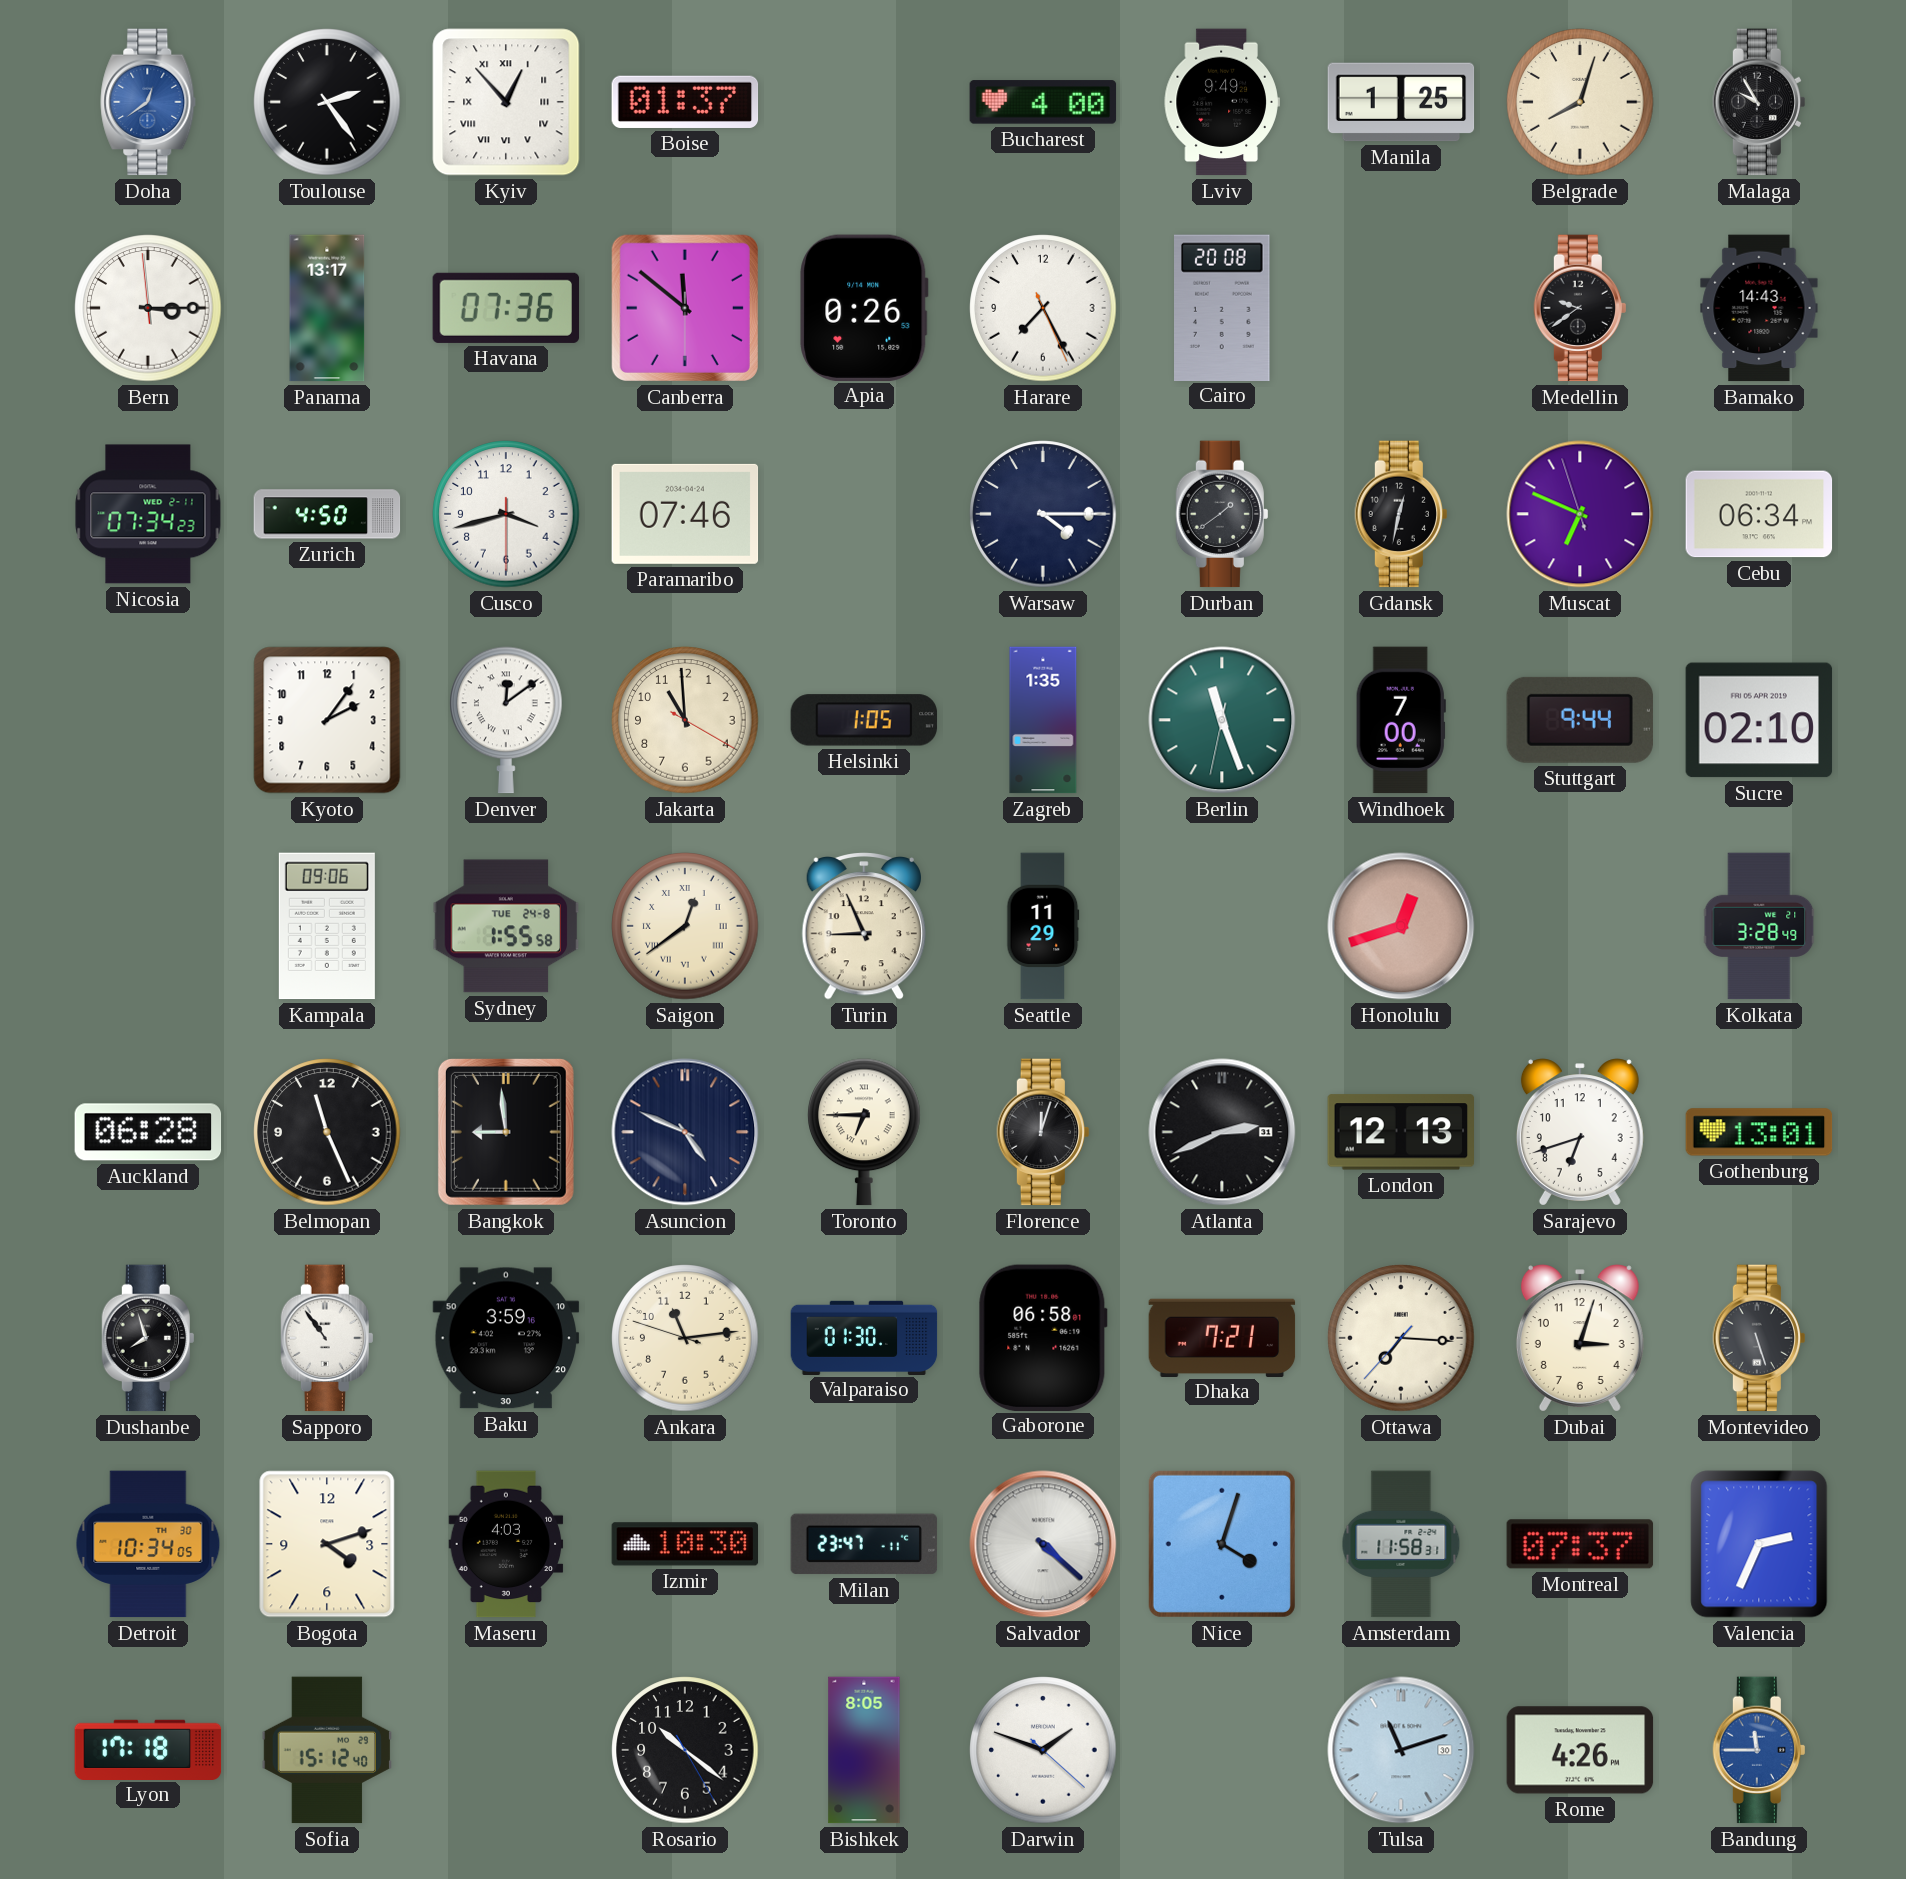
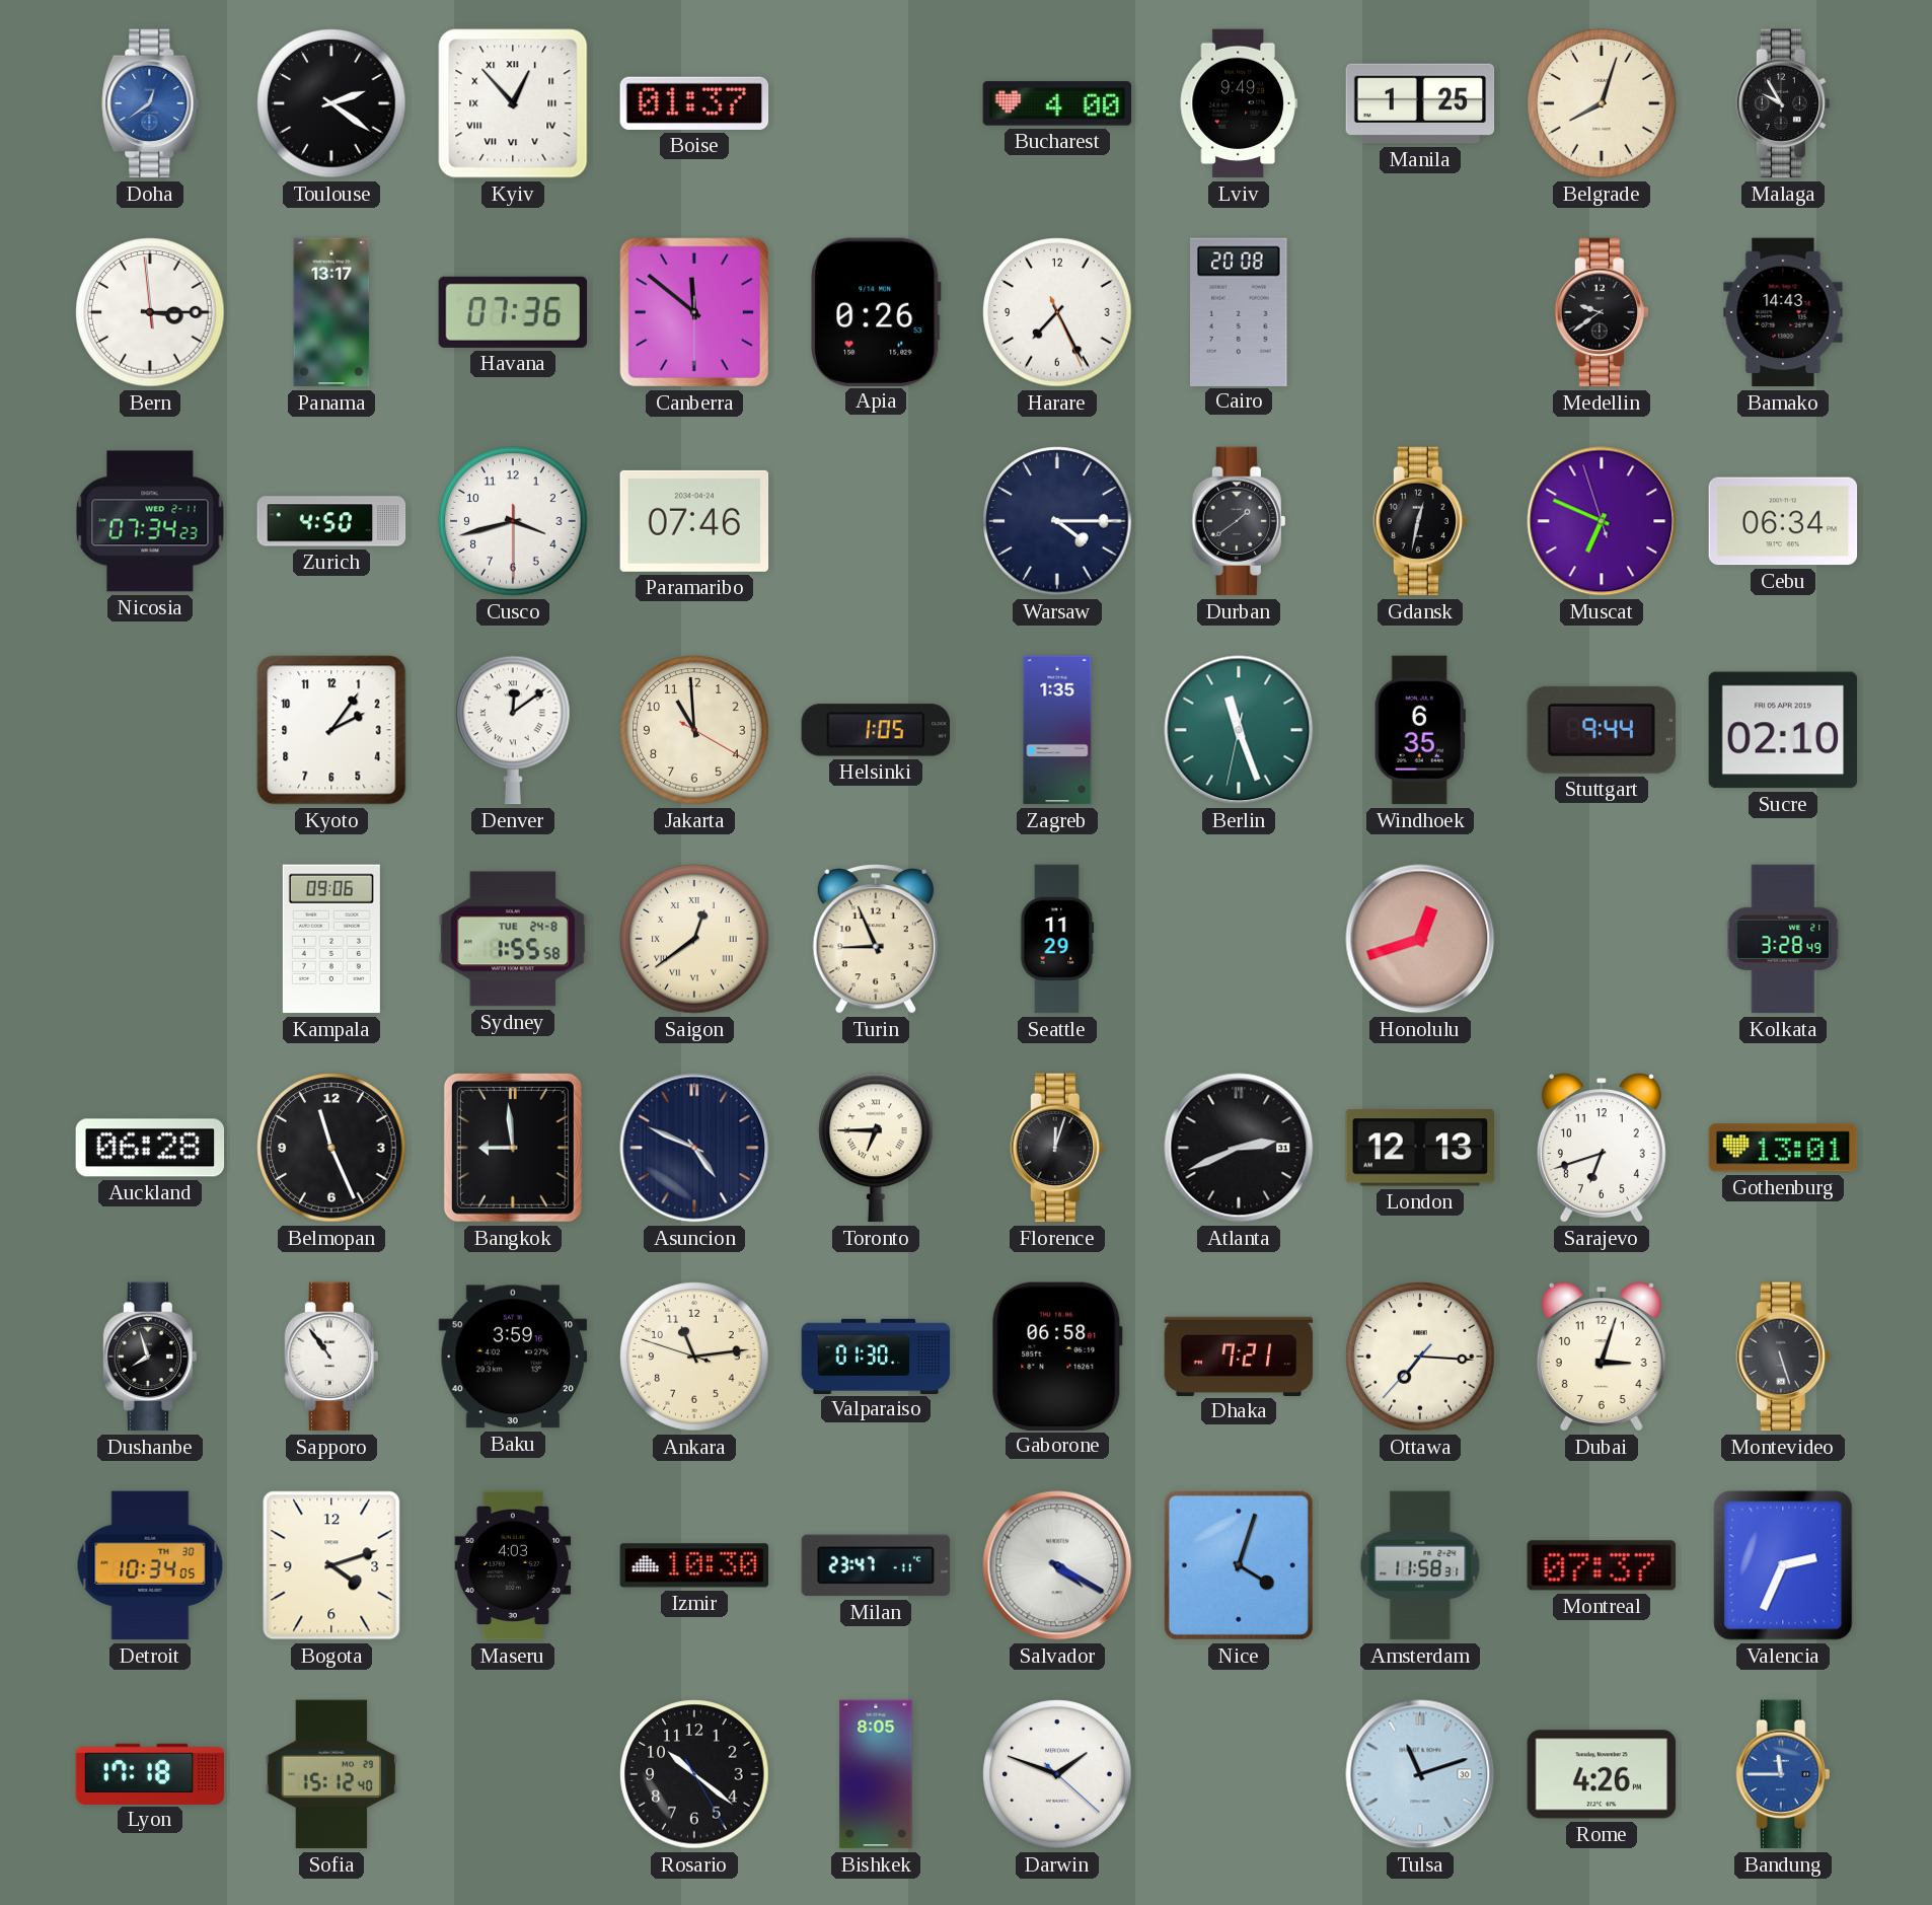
Toulouse: 2:24 -> 2:21 (331, 103)
Windhoek: 7:00 -> 6:35 (1420, 730)
Salvador: 4:22 -> 4:20 (1057, 1565)
